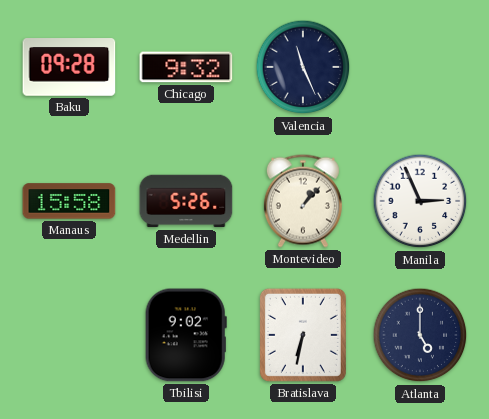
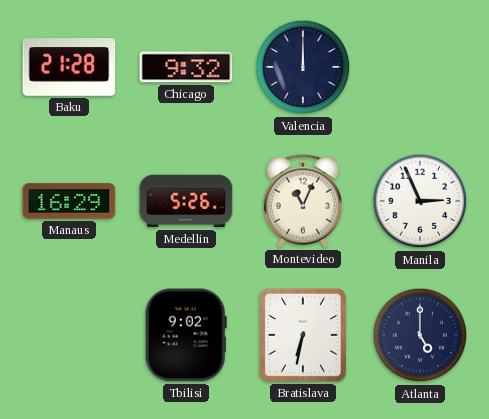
Baku: 09:28 -> 21:28 (69, 67)
Valencia: 11:26 -> 12:00 (303, 67)
Manaus: 15:58 -> 16:29 (69, 201)
Montevideo: 1:07 -> 11:04 (303, 201)
